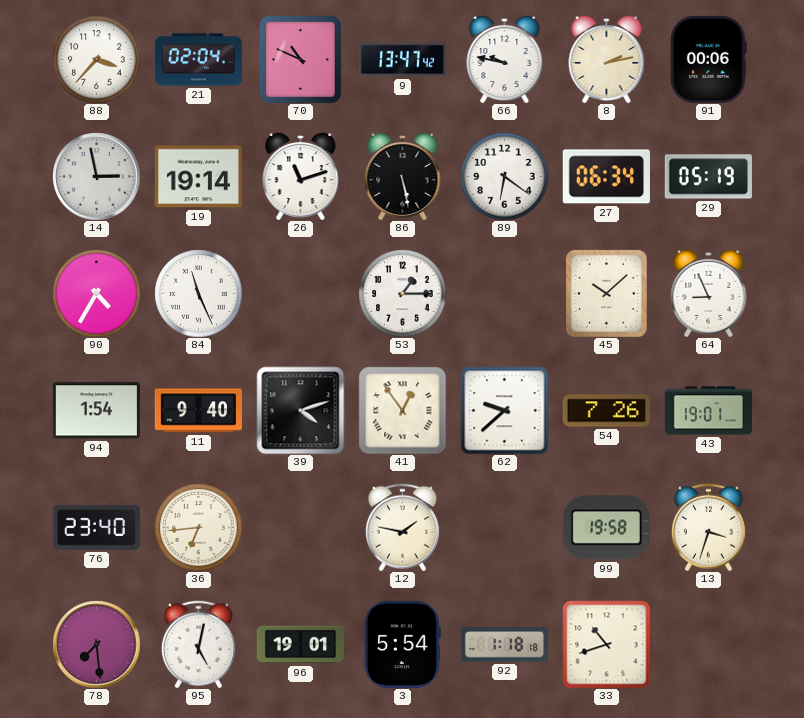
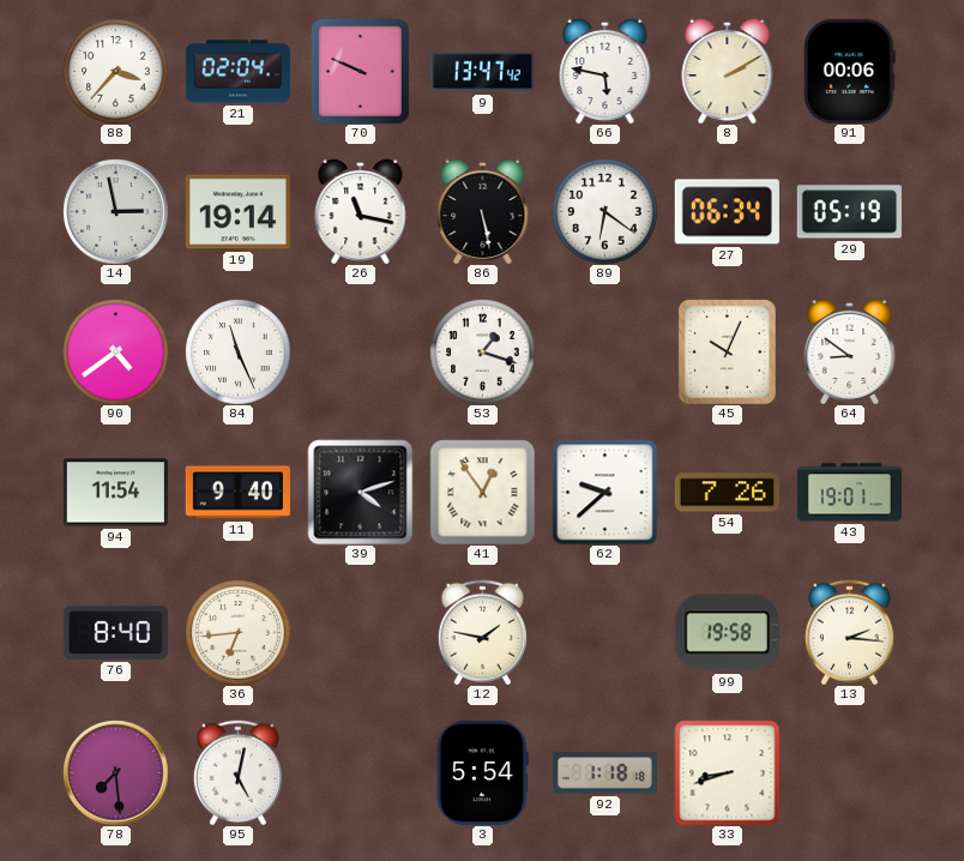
70: 10:49 -> 9:49 (361, 72)
66: 9:47 -> 5:47 (605, 71)
8: 2:13 -> 2:10 (728, 71)
26: 11:12 -> 11:17 (361, 211)
90: 4:35 -> 4:39 (115, 351)
53: 1:15 -> 1:18 (482, 351)
45: 10:08 -> 10:04 (728, 353)
64: 8:56 -> 8:51 (850, 351)
94: 1:54 -> 11:54 (115, 493)
76: 23:40 -> 8:40 (115, 632)
13: 3:33 -> 2:16 (849, 632)
96: 19:01 -> none (300, 645)
33: 10:42 -> 8:42 (727, 772)
